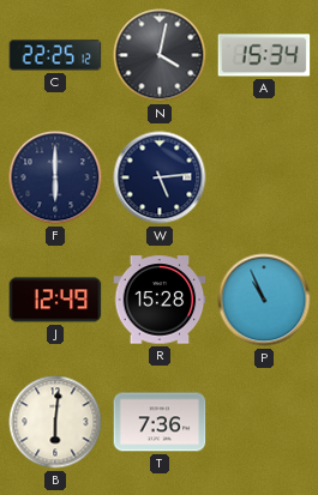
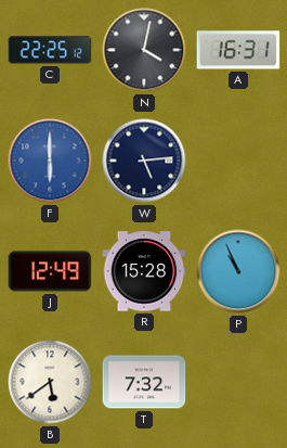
A: 15:34 -> 16:31 (238, 50)
F dial: navy -> blue (50, 161)
B: 6:01 -> 5:39 (50, 382)
T: 7:36 -> 7:32 (144, 382)
